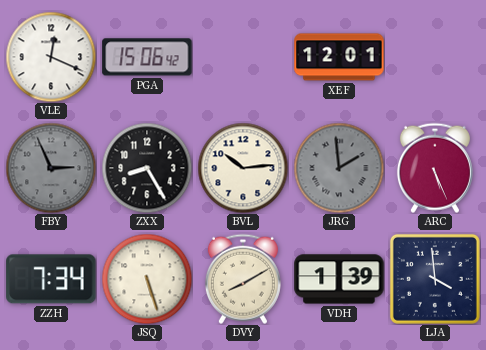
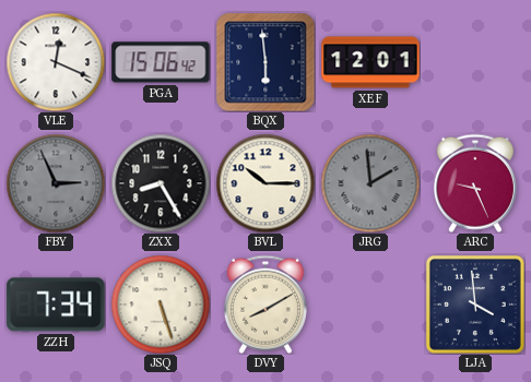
BQX: none -> 5:59 (265, 62)
BVL: 10:14 -> 10:15 (265, 183)
ARC: 5:26 -> 9:26 (475, 183)
VDH: 1:39 -> none (339, 279)
